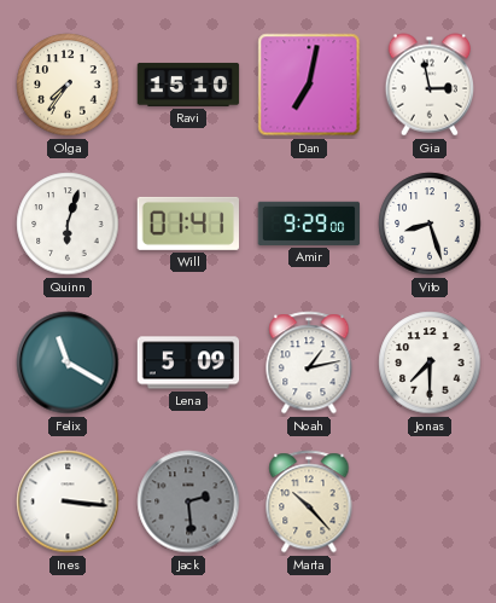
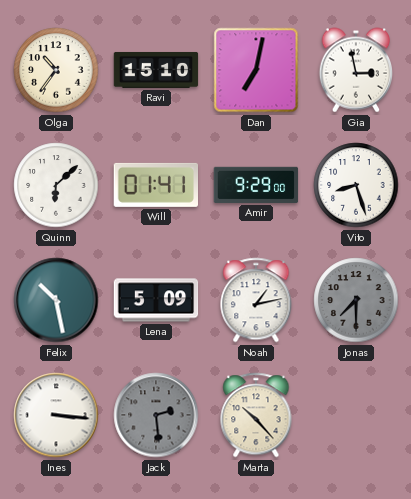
Olga: 7:36 -> 10:36 (56, 70)
Quinn: 6:03 -> 6:08 (56, 185)
Felix: 11:20 -> 10:28 (56, 300)
Jonas dial: white -> grey (356, 300)
